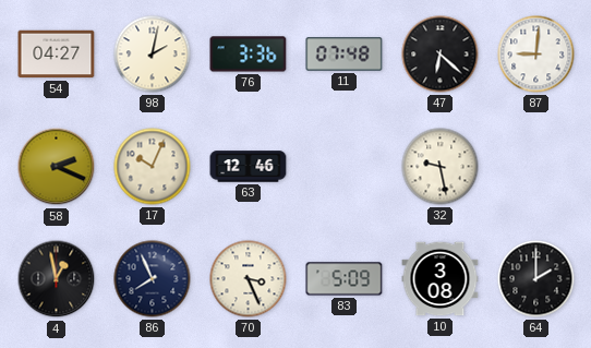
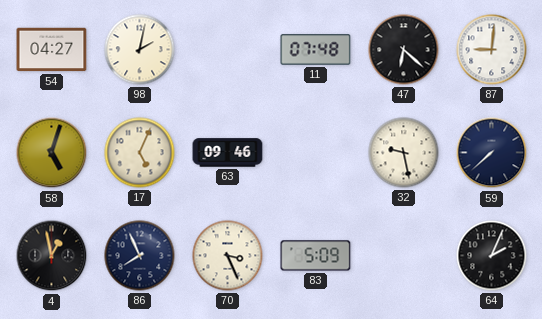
76: 3:36 -> none (249, 55)
58: 2:19 -> 5:03 (52, 153)
17: 10:04 -> 5:04 (140, 153)
63: 12:46 -> 09:46 (228, 153)
59: none -> 7:38 (492, 153)
10: 3:08 -> none (441, 279)
64: 2:00 -> 2:04 (492, 256)
